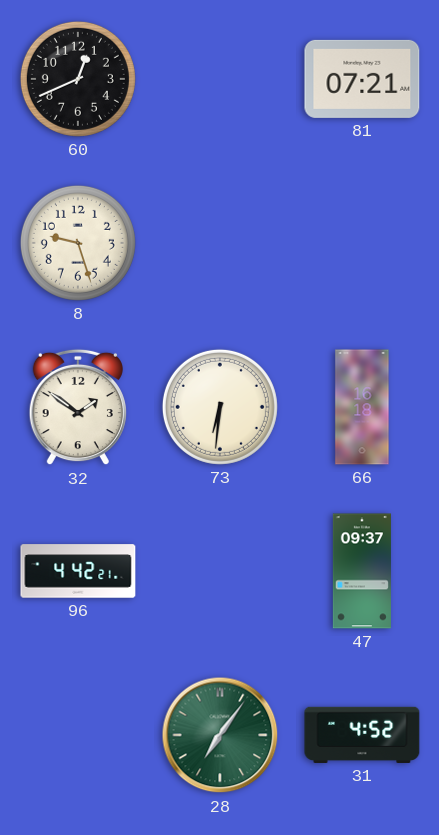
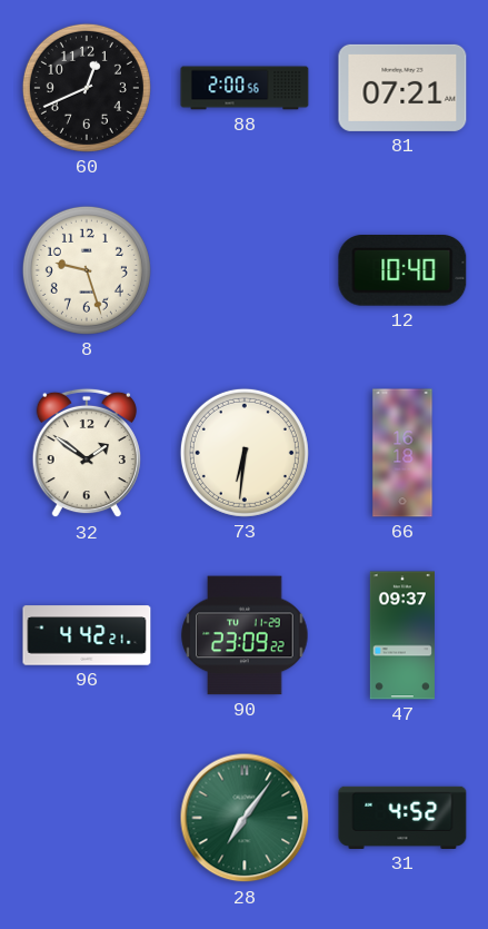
88: none -> 2:00 (245, 88)
12: none -> 10:40 (402, 271)
90: none -> 23:09 (245, 635)
